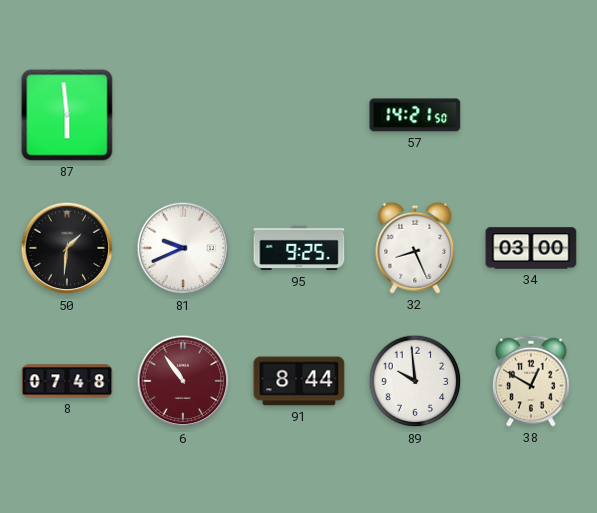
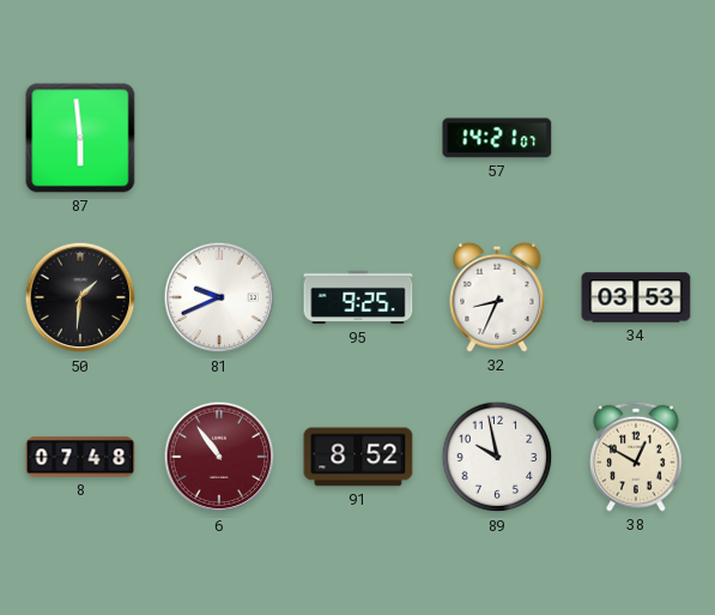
57: 14:21:50 -> 14:21:07 (497, 138)
32: 8:26 -> 8:34 (497, 297)
34: 03:00 -> 03:53 (636, 297)
91: 8:44 -> 8:52 (358, 457)
89: 9:59 -> 9:58 (497, 457)
